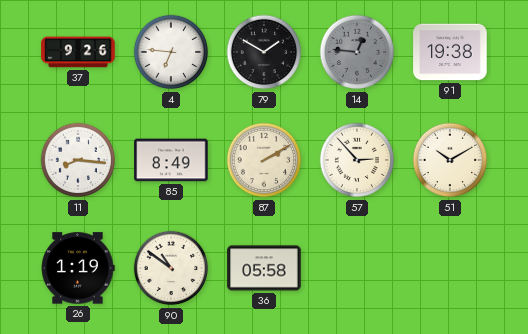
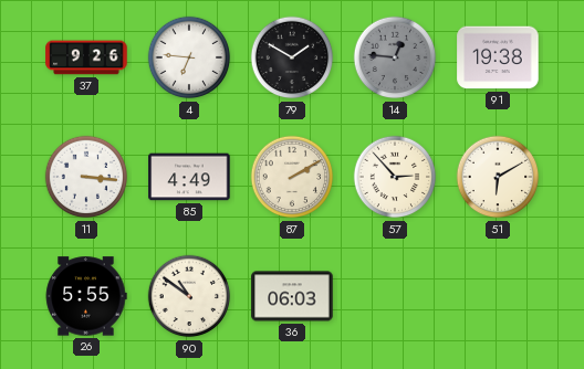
11: 8:16 -> 3:16 (86, 177)
85: 8:49 -> 4:49 (189, 177)
51: 10:10 -> 6:10 (498, 177)
26: 1:19 -> 5:55 (86, 296)
36: 05:58 -> 06:03 (292, 296)
